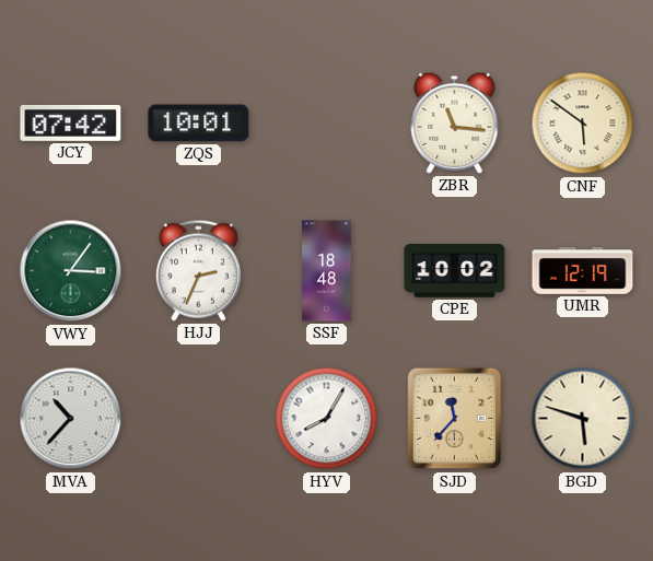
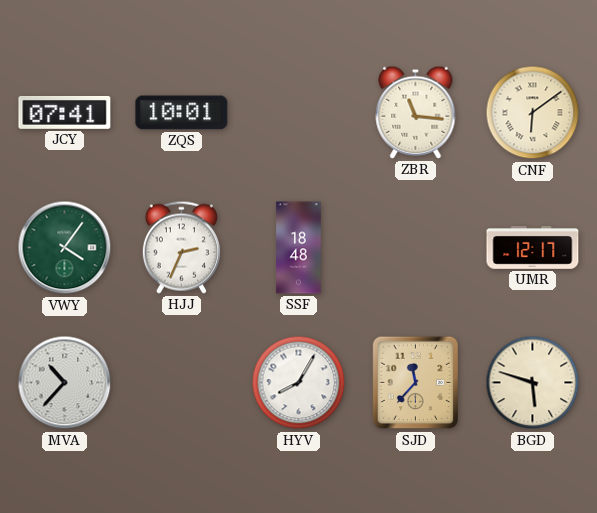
JCY: 07:42 -> 07:41 (65, 112)
CNF: 5:51 -> 6:09 (533, 113)
VWY: 3:06 -> 4:06 (65, 248)
CPE: 10:02 -> none (455, 271)
UMR: 12:19 -> 12:17 (533, 248)
